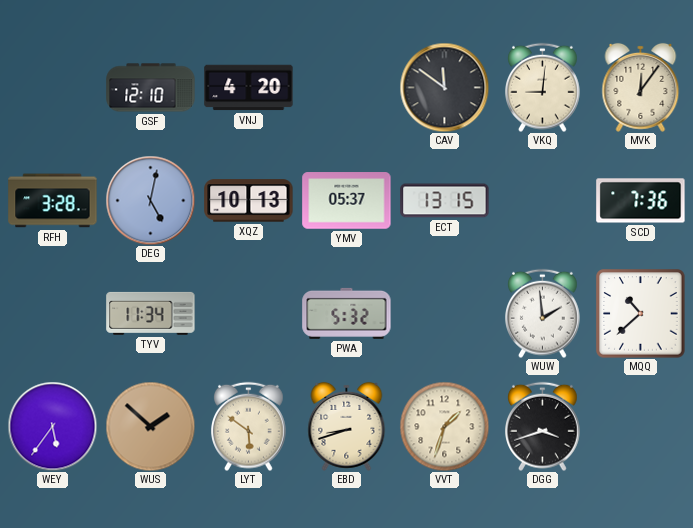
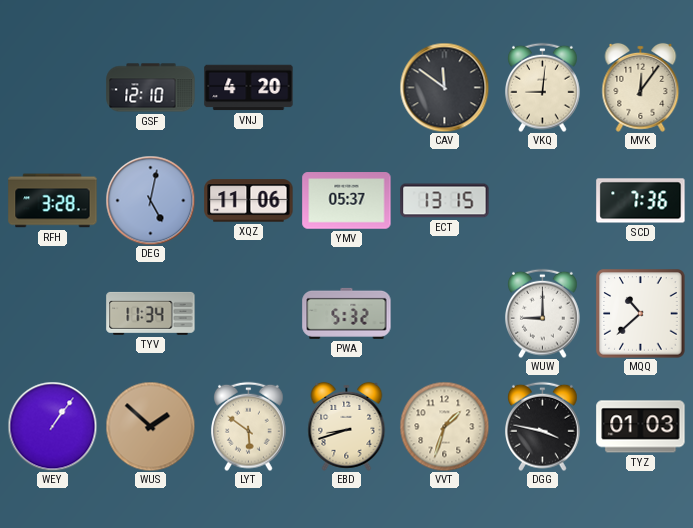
XQZ: 10:13 -> 11:06 (249, 201)
WUW: 1:59 -> 9:00 (543, 313)
WEY: 5:36 -> 1:06 (52, 426)
DGG: 3:42 -> 3:47 (543, 426)
TYZ: none -> 01:03 (641, 427)
